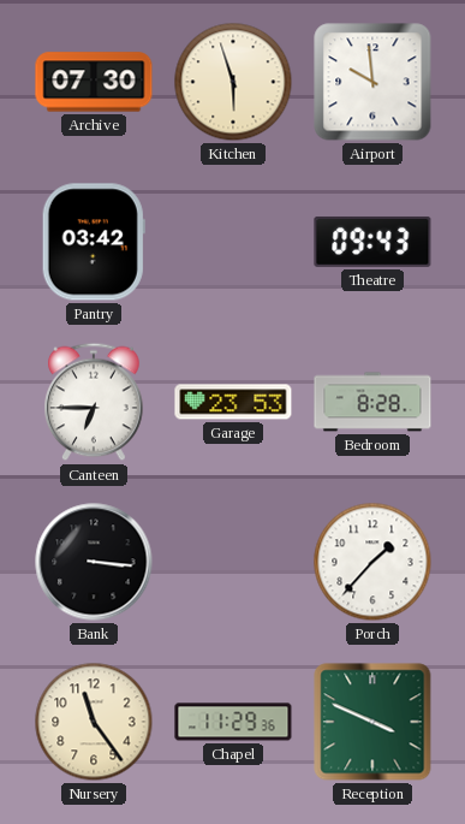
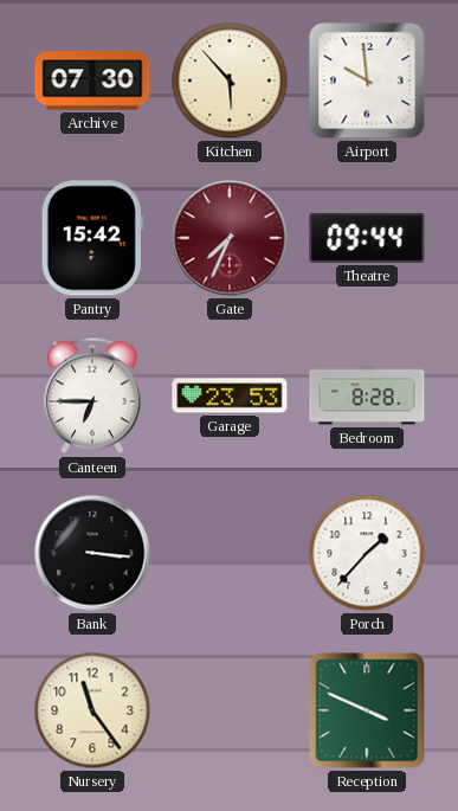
Kitchen: 5:57 -> 5:53 (230, 81)
Pantry: 03:42 -> 15:42 (92, 238)
Gate: none -> 7:34 (230, 238)
Theatre: 09:43 -> 09:44 (367, 238)
Chapel: 11:29 -> none (233, 722)
